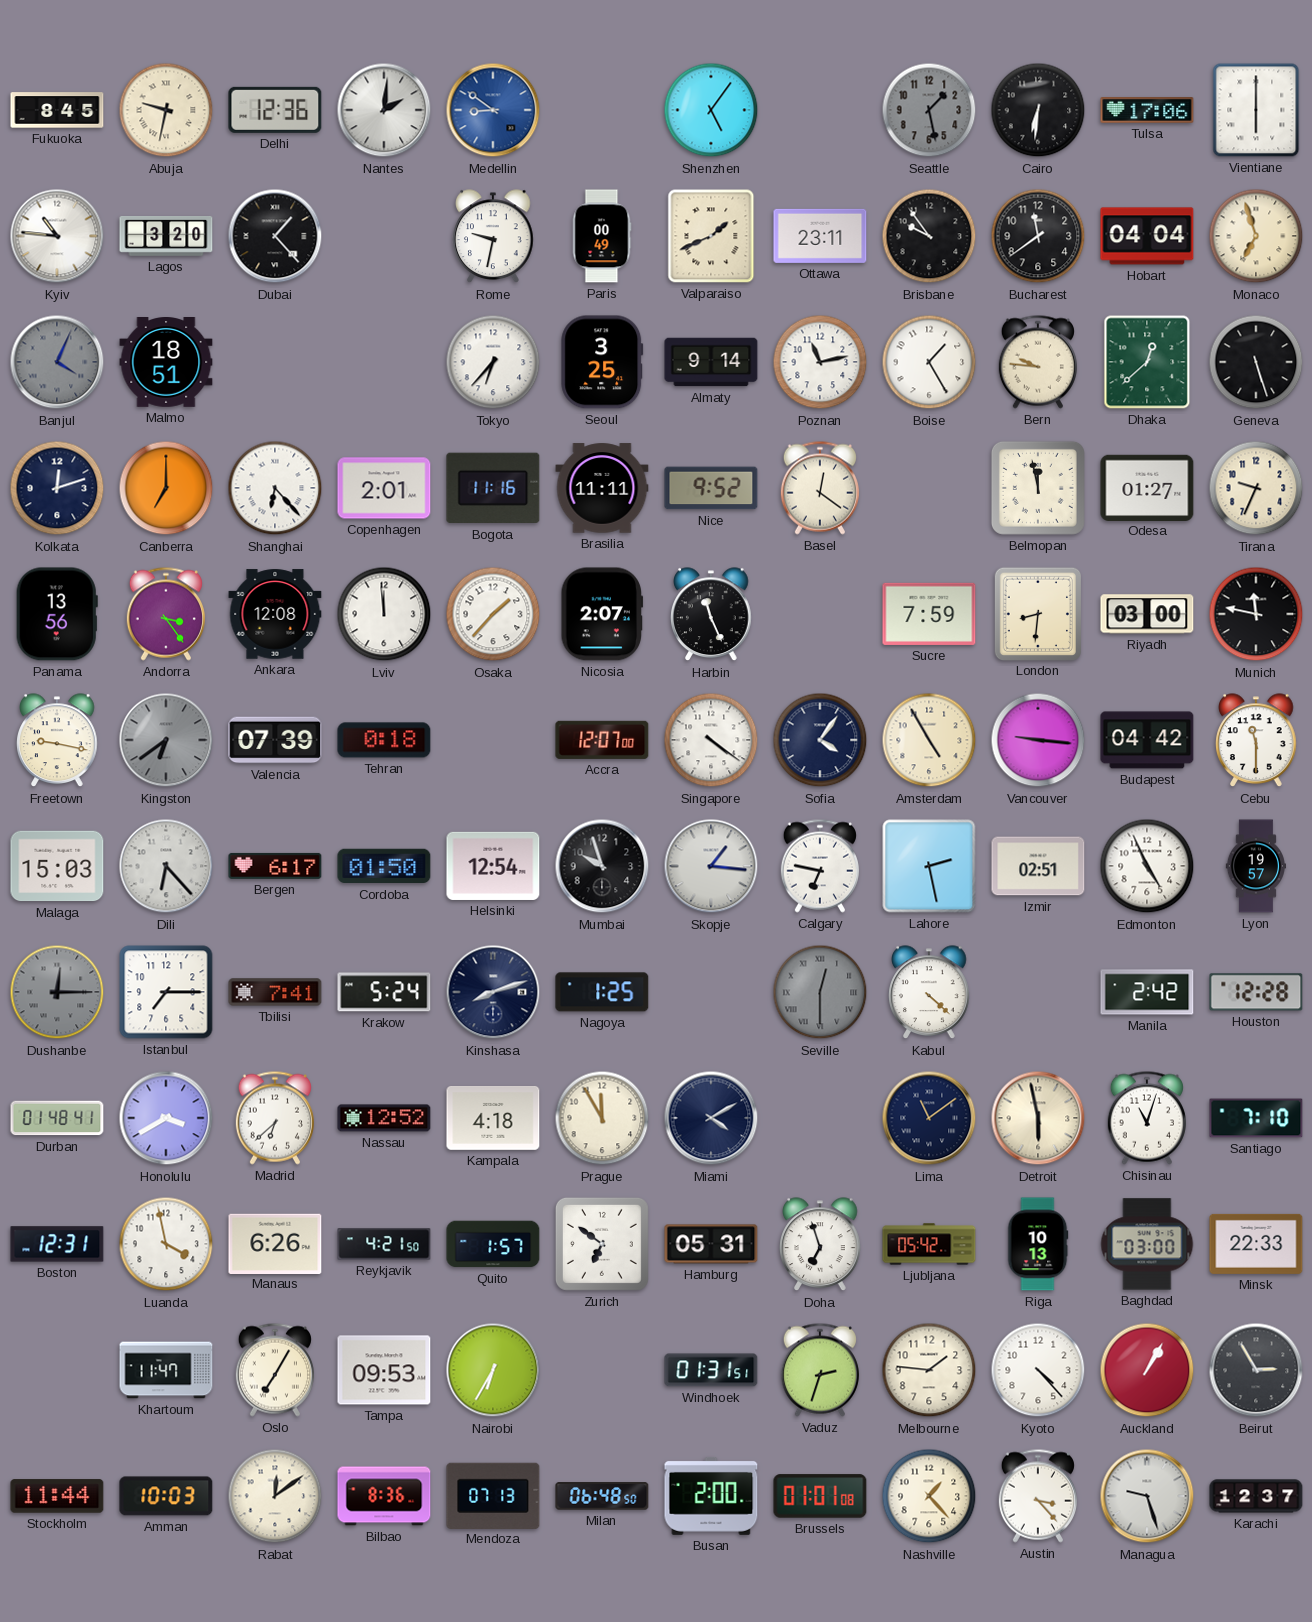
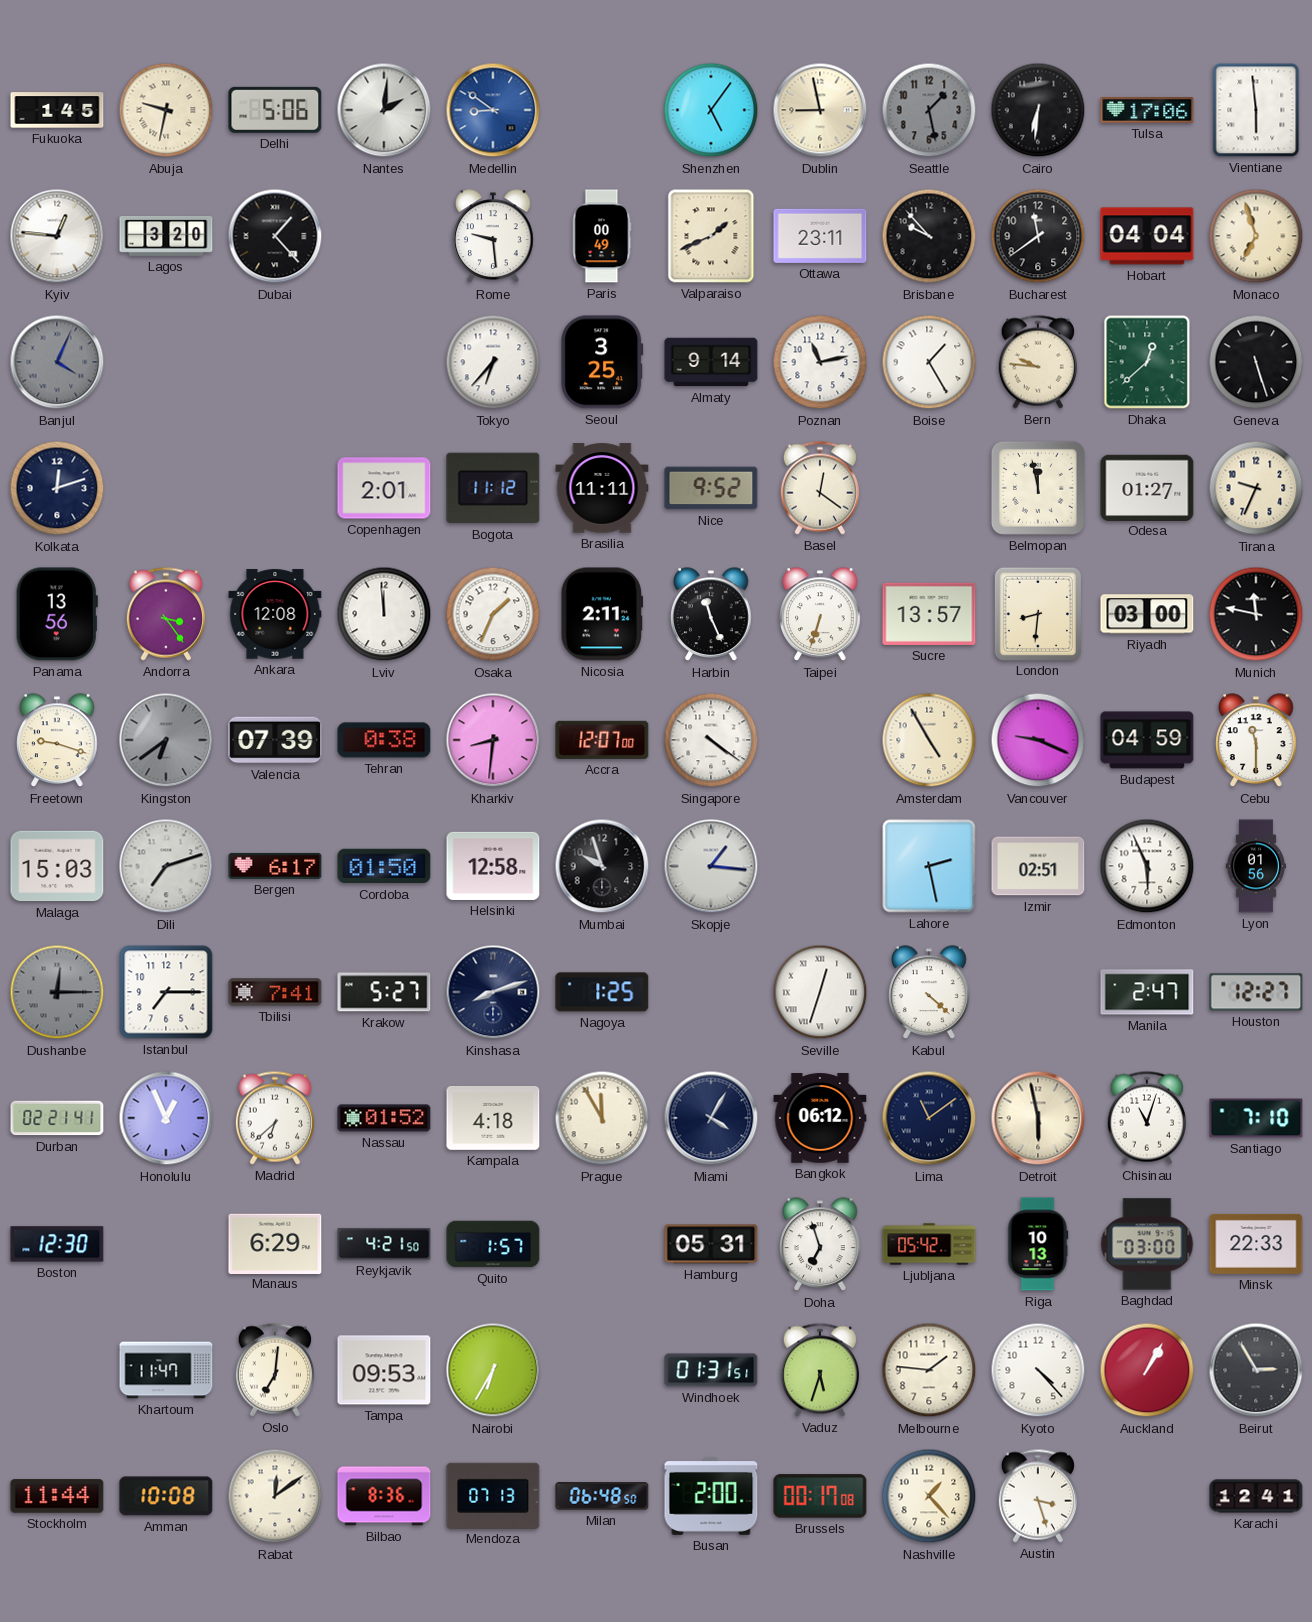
Fukuoka: 8:45 -> 1:45 (57, 110)
Delhi: 12:36 -> 5:06 (275, 110)
Dublin: none -> 8:58 (820, 110)
Vientiane: 6:00 -> 5:59 (1256, 110)
Kyiv: 10:46 -> 12:46 (57, 236)
Rome: 9:32 -> 9:29 (493, 237)
Brisbane: 9:54 -> 9:53 (929, 236)
Malmo: 18:51 -> none (166, 363)
Canberra: 7:00 -> none (166, 488)
Shanghai: 6:23 -> none (275, 488)
Bogota: 11:16 -> 11:12 (493, 488)
Osaka: 1:37 -> 1:34 (493, 614)
Nicosia: 2:07 -> 2:11 (602, 614)
Taipei: none -> 6:33 (820, 615)
Sucre: 7:59 -> 13:57 (929, 614)
Freetown: 9:17 -> 9:18 (57, 741)
Tehran: 0:18 -> 0:38 (384, 740)
Kharkiv: none -> 8:31 (493, 740)
Sofia: 4:06 -> none (820, 740)
Vancouver: 9:16 -> 9:19 (1038, 740)
Budapest: 04:42 -> 04:59 (1147, 740)
Dili: 6:23 -> 7:12 (166, 866)
Helsinki: 12:54 -> 12:58 (493, 866)
Calgary: 6:47 -> none (820, 866)
Edmonton: 4:56 -> 5:56 (1147, 866)
Lyon: 19:57 -> 01:56 (1256, 866)
Krakow: 5:24 -> 5:27 (384, 992)
Seville: 12:30 -> 12:33 (820, 992)
Seville dial: grey -> white (820, 992)
Manila: 2:42 -> 2:47 (1147, 992)
Houston: 12:28 -> 12:27 (1256, 992)
Durban: 01:48 -> 02:21 (57, 1118)
Honolulu: 3:40 -> 12:56 (166, 1118)
Nassau: 12:52 -> 01:52 (384, 1118)
Miami: 4:10 -> 4:05 (711, 1118)
Bangkok: none -> 06:12 (820, 1118)
Boston: 12:31 -> 12:30 (57, 1244)
Luanda: 3:58 -> none (166, 1244)
Manaus: 6:26 -> 6:29 (275, 1243)
Zurich: 6:51 -> none (602, 1244)
Oslo: 7:05 -> 7:01 (275, 1370)
Vaduz: 2:33 -> 5:33 (820, 1370)
Amman: 10:03 -> 10:08 (166, 1496)
Brussels: 01:01 -> 00:17 (820, 1496)
Austin: 3:23 -> 3:27 (1038, 1496)
Managua: 9:27 -> none (1147, 1496)
Karachi: 12:37 -> 12:41 (1256, 1496)
